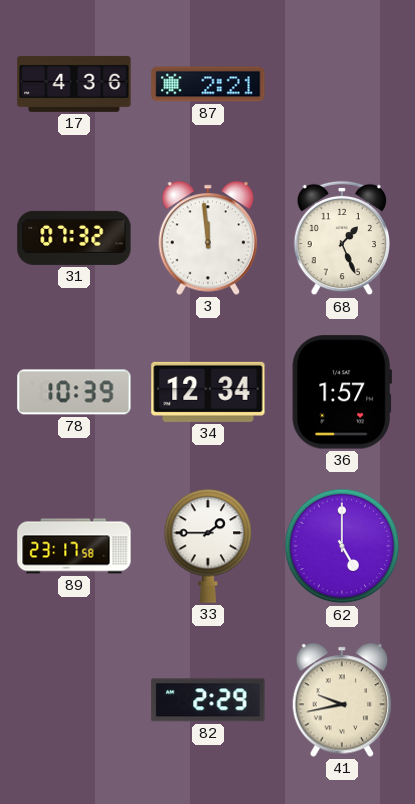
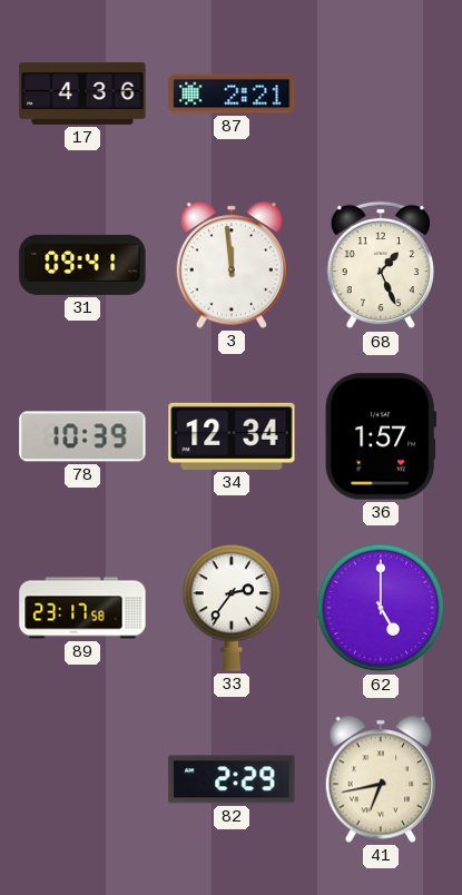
31: 07:32 -> 09:41 (82, 265)
33: 1:45 -> 2:36 (232, 608)
41: 9:43 -> 6:43 (381, 779)
